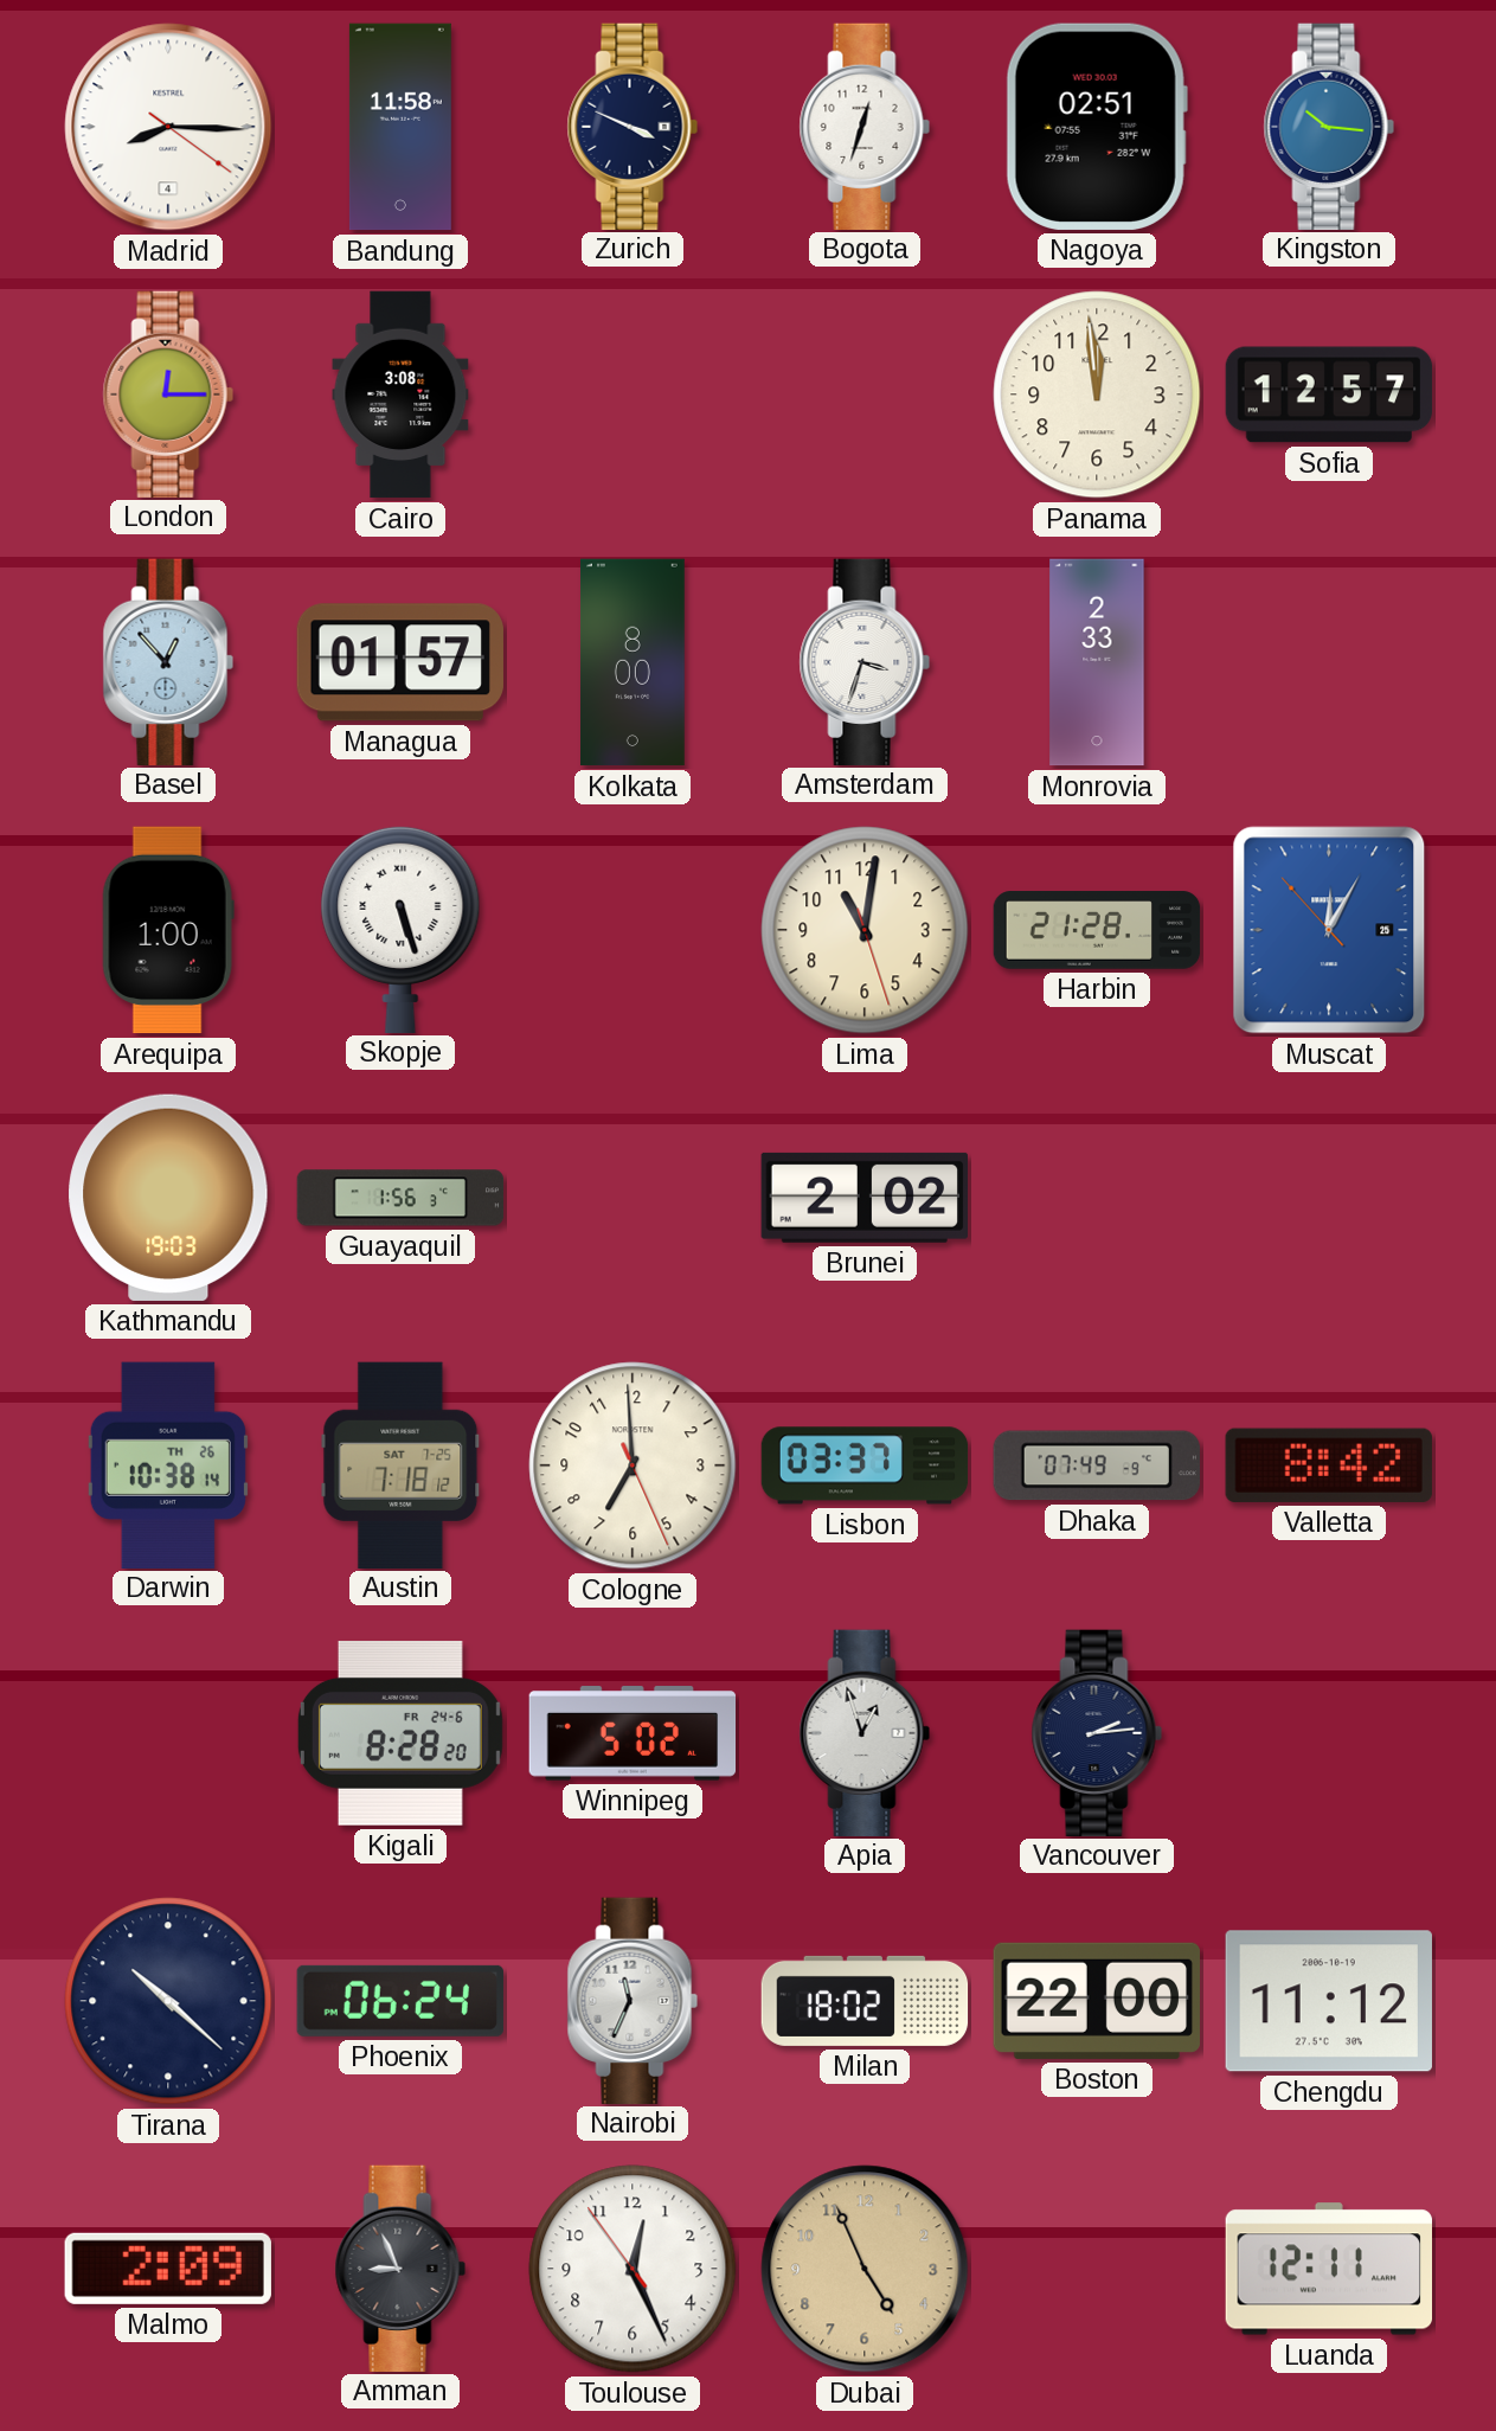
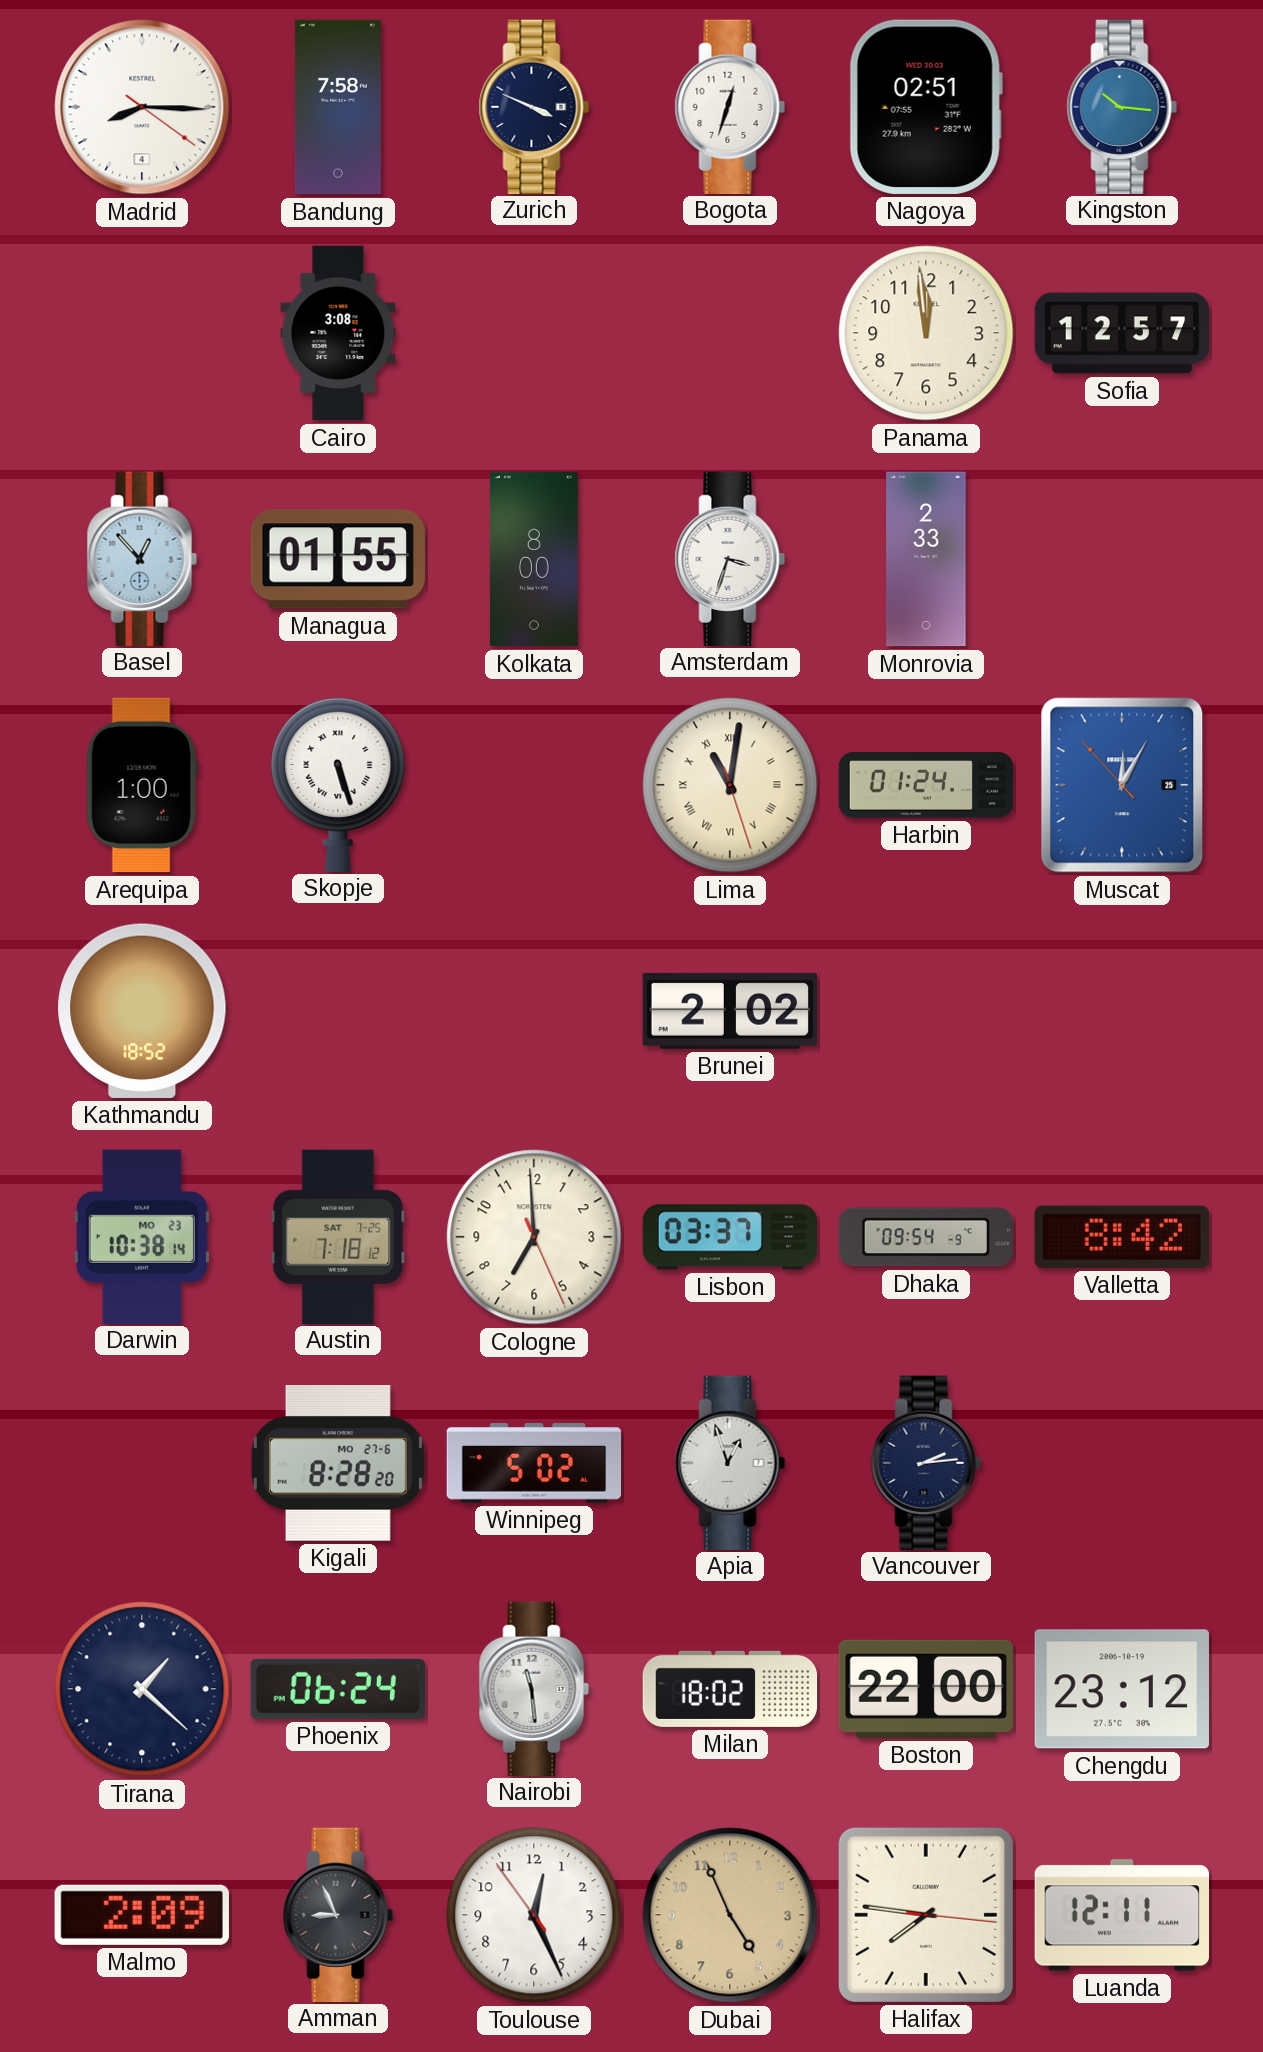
Bandung: 11:58 -> 7:58 (338, 107)
London: 12:15 -> none (168, 393)
Managua: 01:57 -> 01:55 (338, 559)
Lima numerals: Arabic -> Roman (730, 785)
Harbin: 21:28 -> 01:24 (926, 785)
Kathmandu: 19:03 -> 18:52 (142, 1011)
Guayaquil: 1:56 -> none (400, 1198)
Darwin date: TH 26 -> MO 23 (142, 1236)
Dhaka: 07:49 -> 09:54 (926, 1237)
Kigali date: FR 24-6 -> MO 27-6 (338, 1464)
Tirana: 10:22 -> 1:22 (142, 1689)
Nairobi: 11:34 -> 11:29 (534, 1688)
Chengdu: 11:12 -> 23:12 (1122, 1689)
Halifax: none -> 7:46 (926, 1915)
